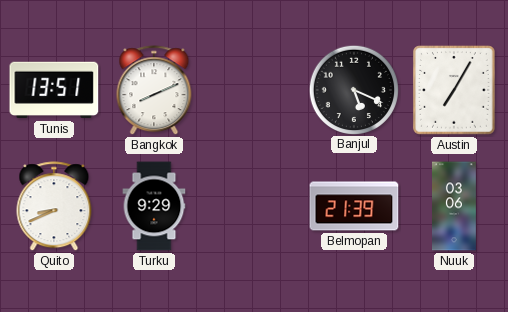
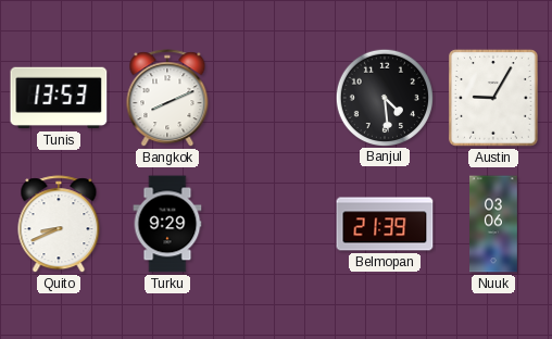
Tunis: 13:51 -> 13:53 (59, 98)
Banjul: 5:19 -> 4:29 (384, 97)
Austin: 7:05 -> 9:05 (494, 98)
